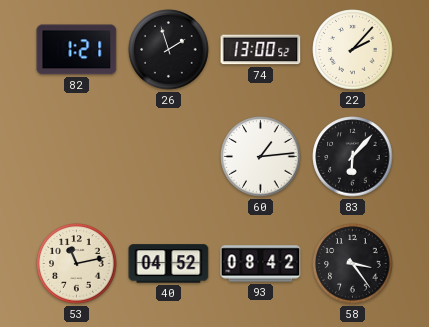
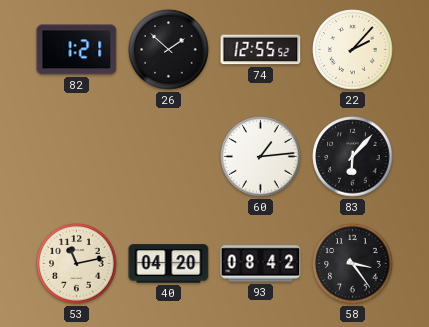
26: 1:57 -> 1:52 (169, 50)
74: 13:00 -> 12:55 (261, 50)
40: 04:52 -> 04:20 (169, 264)
